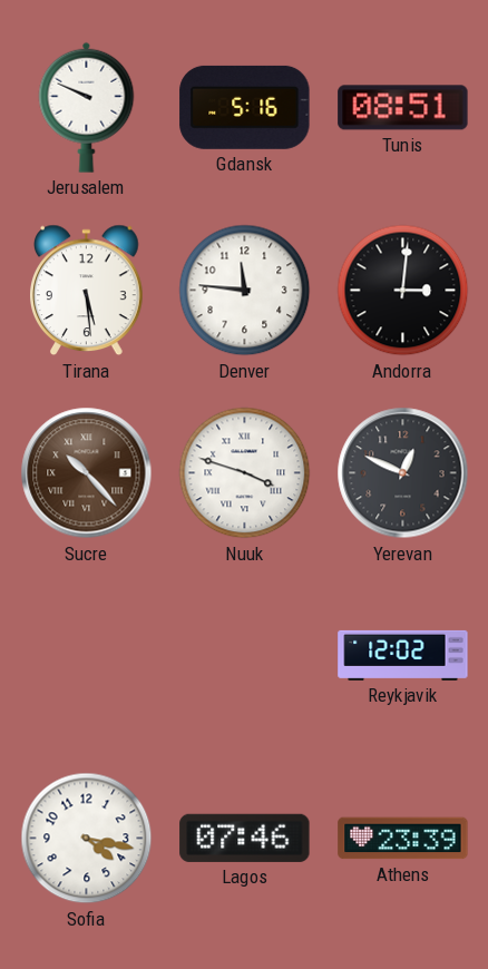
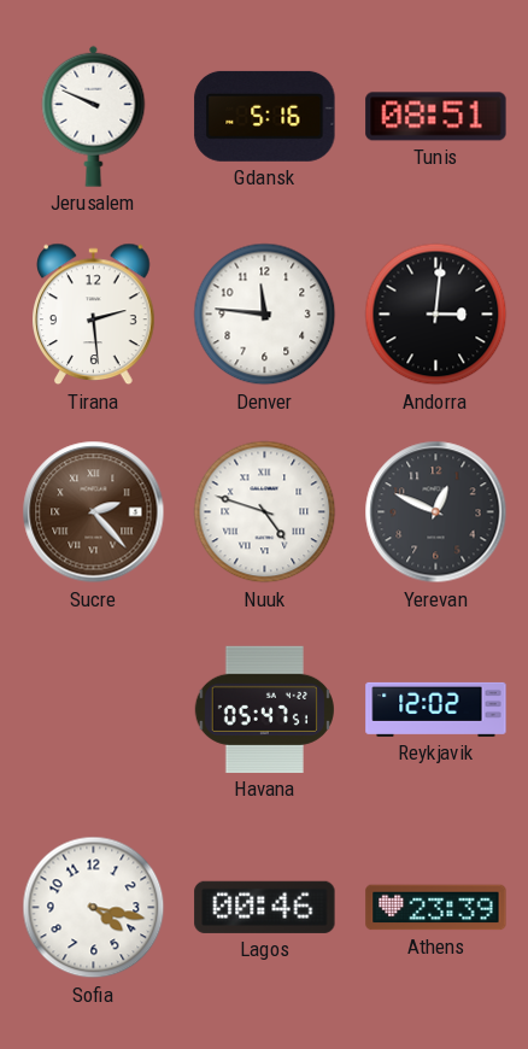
Tirana: 5:29 -> 2:29 (94, 315)
Sucre: 10:23 -> 2:23 (94, 512)
Nuuk: 3:48 -> 4:48 (265, 512)
Havana: none -> 05:47 (264, 709)
Lagos: 07:46 -> 00:46 (265, 907)
